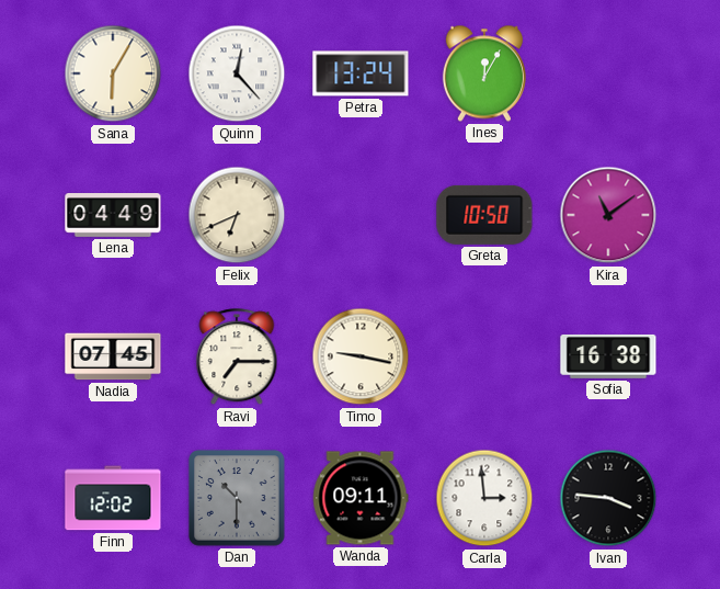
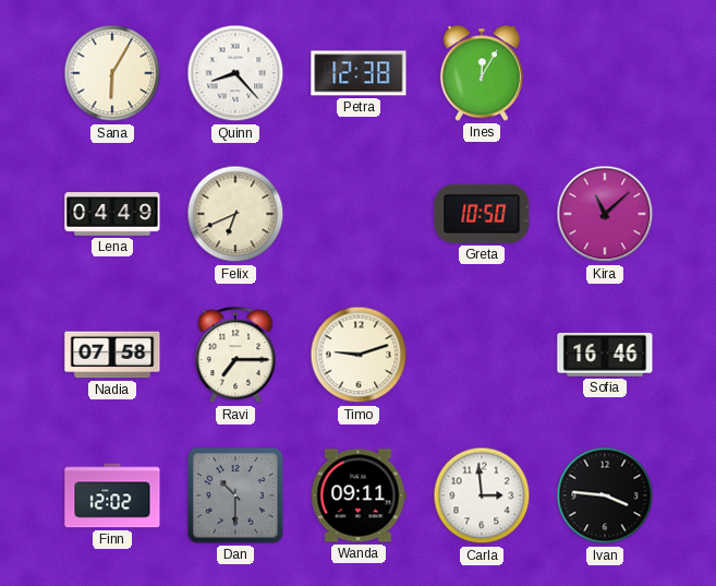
Quinn: 12:23 -> 8:23 (235, 73)
Petra: 13:24 -> 12:38 (359, 73)
Kira: 11:09 -> 11:08 (605, 214)
Nadia: 07:45 -> 07:58 (112, 355)
Timo: 9:17 -> 9:12 (359, 355)
Sofia: 16:38 -> 16:46 (605, 355)
